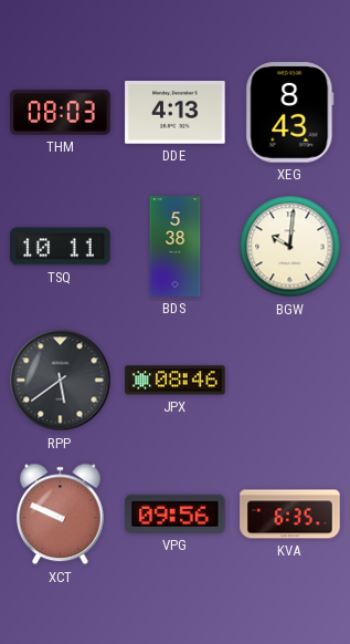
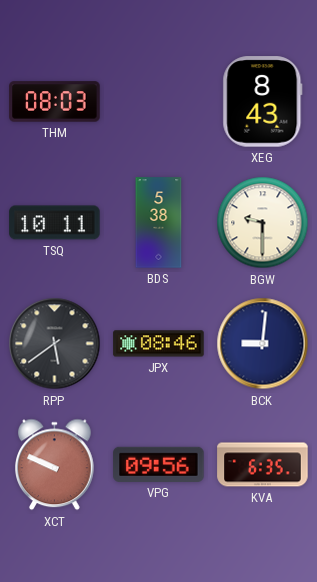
DDE: 4:13 -> none (176, 113)
BGW: 10:01 -> 9:30 (263, 223)
BCK: none -> 9:01 (263, 344)
